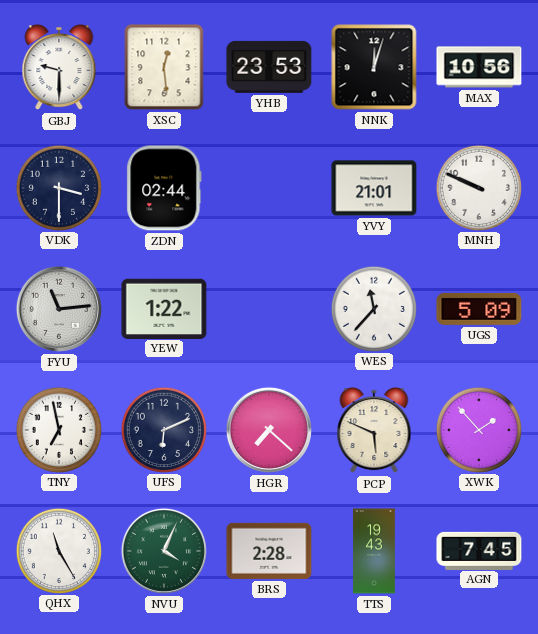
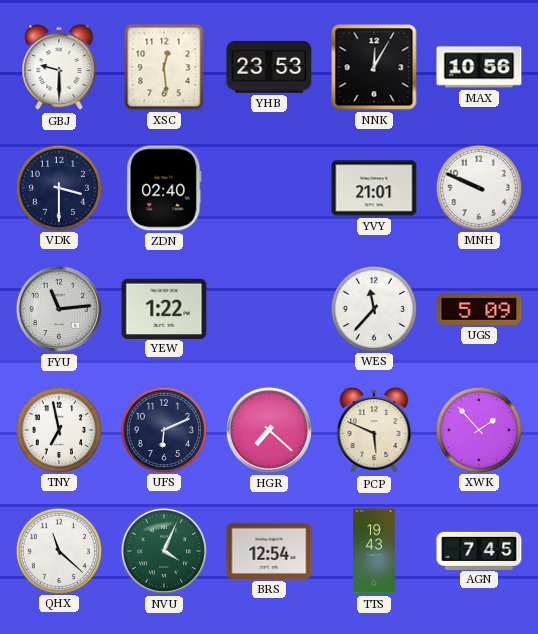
NNK: 12:03 -> 12:05 (374, 67)
ZDN: 02:44 -> 02:40 (164, 188)
QHX: 11:25 -> 11:22 (58, 550)
BRS: 2:28 -> 12:54 (269, 551)
